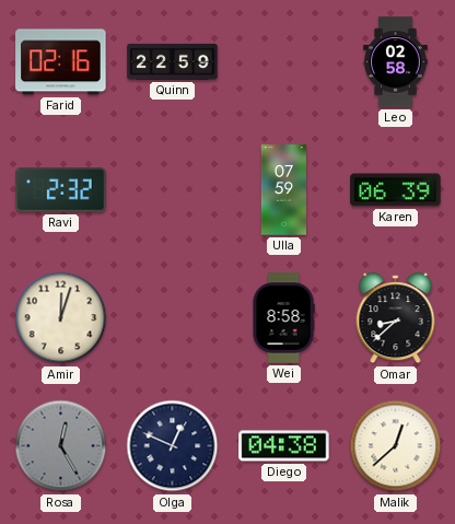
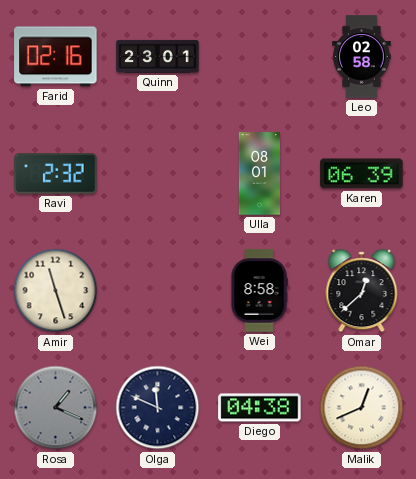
Quinn: 22:59 -> 23:01 (158, 56)
Ulla: 07:59 -> 08:01 (259, 174)
Amir: 12:03 -> 11:27 (56, 291)
Omar: 8:38 -> 12:38 (362, 291)
Rosa: 12:25 -> 1:19 (56, 408)
Olga: 12:49 -> 11:49 (158, 408)
Malik: 12:38 -> 12:41 (362, 408)
